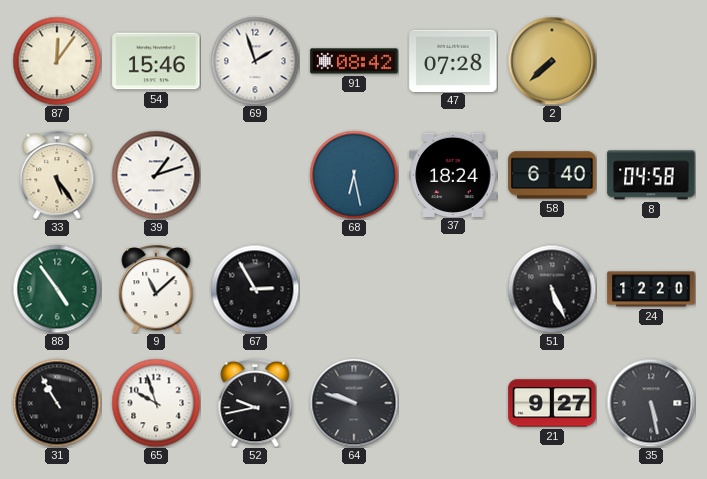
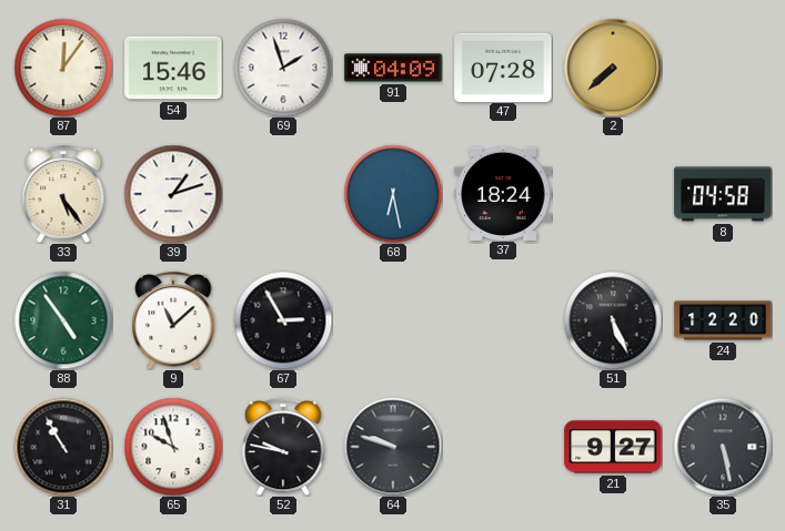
91: 08:42 -> 04:09 (393, 68)
58: 6:40 -> none (552, 175)
52: 9:43 -> 9:47 (283, 447)
